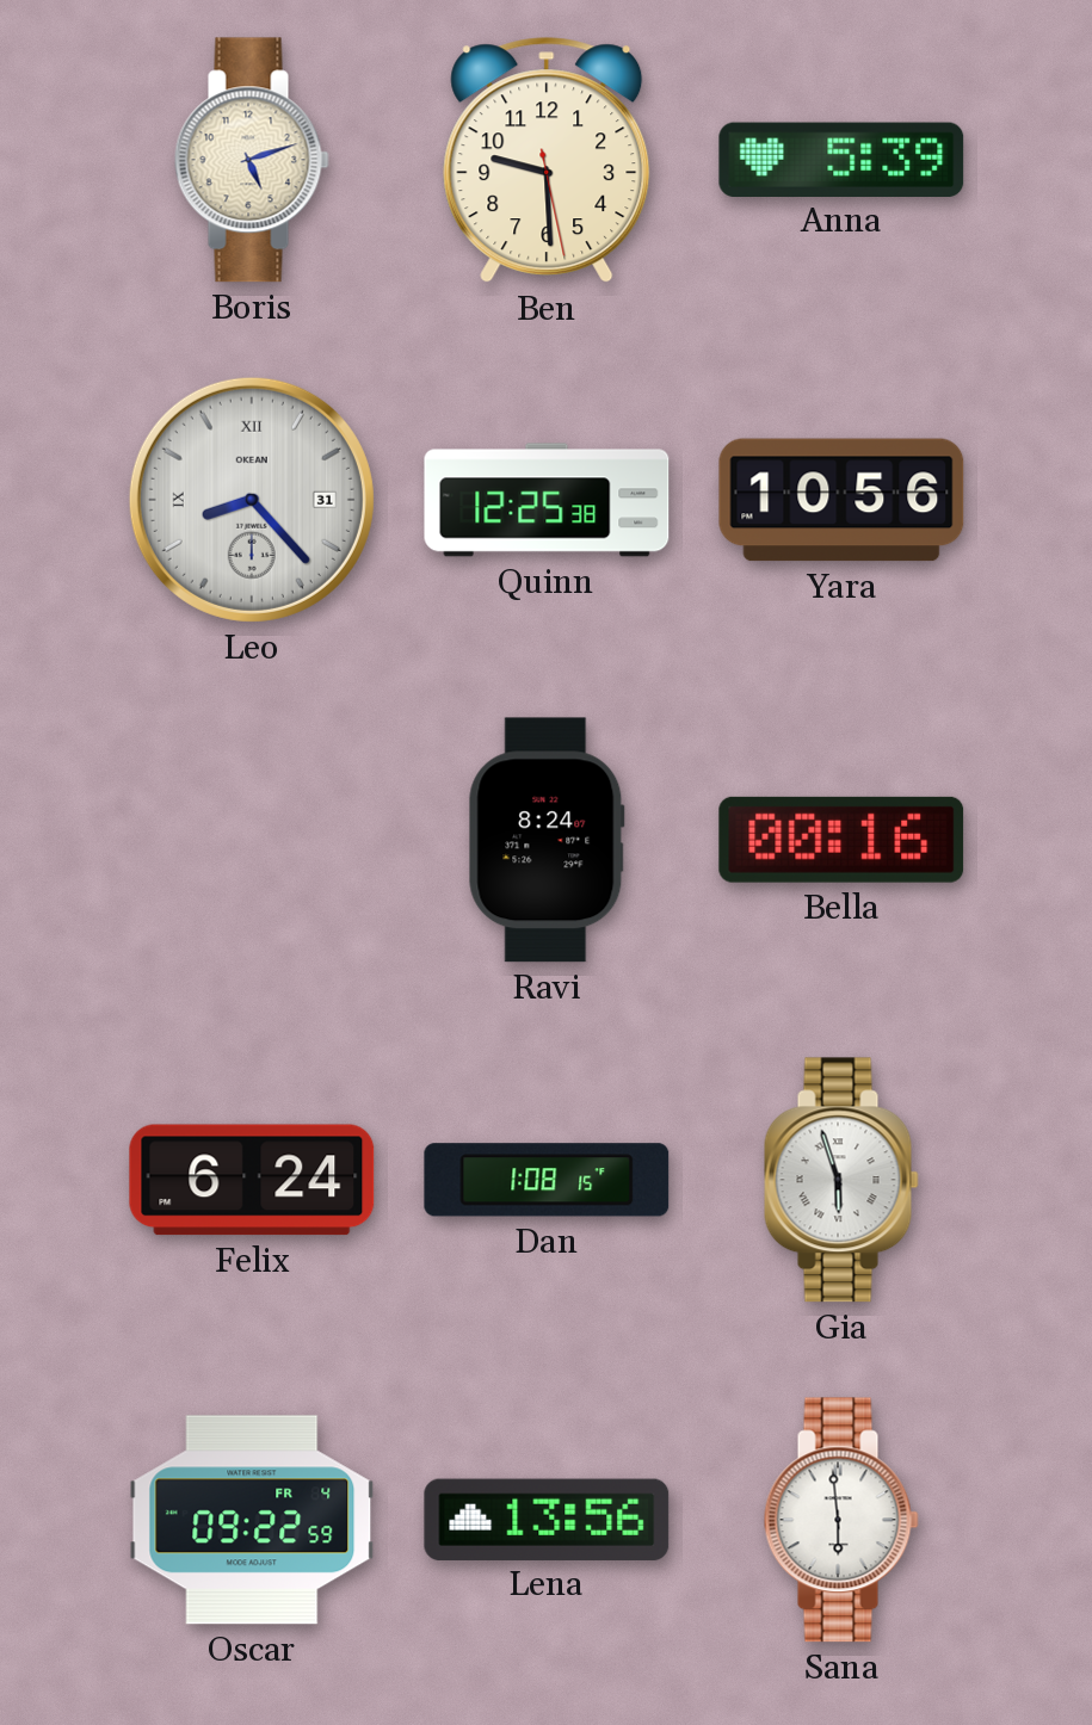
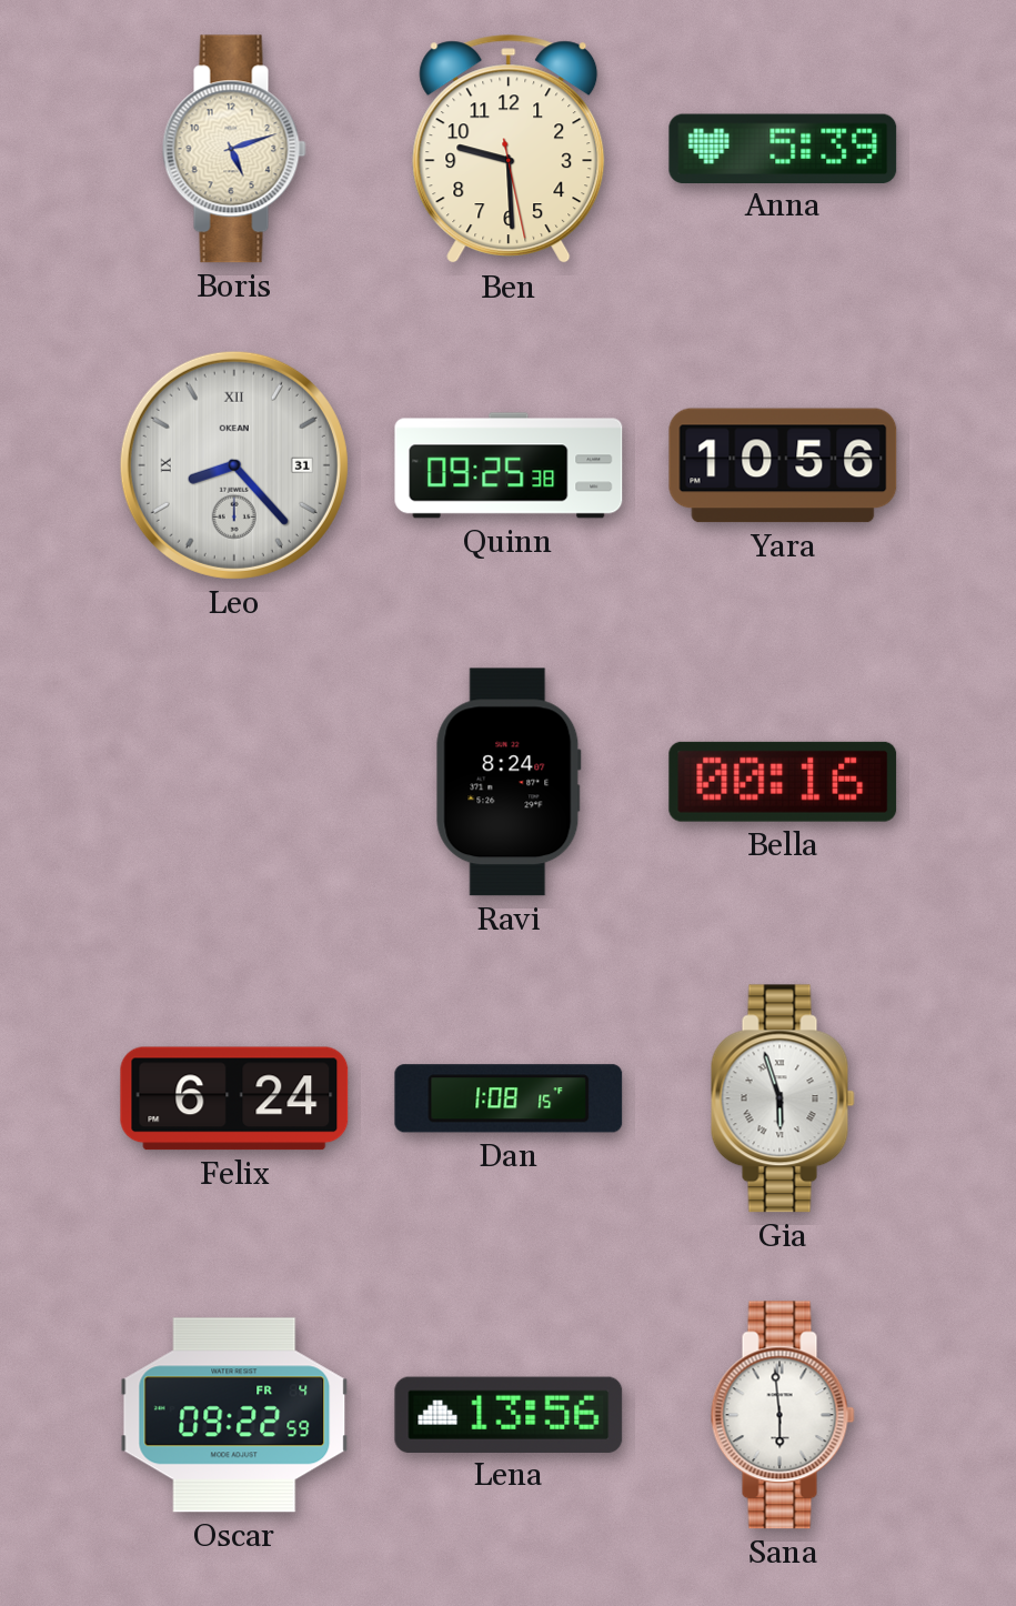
Quinn: 12:25 -> 09:25 (509, 465)
